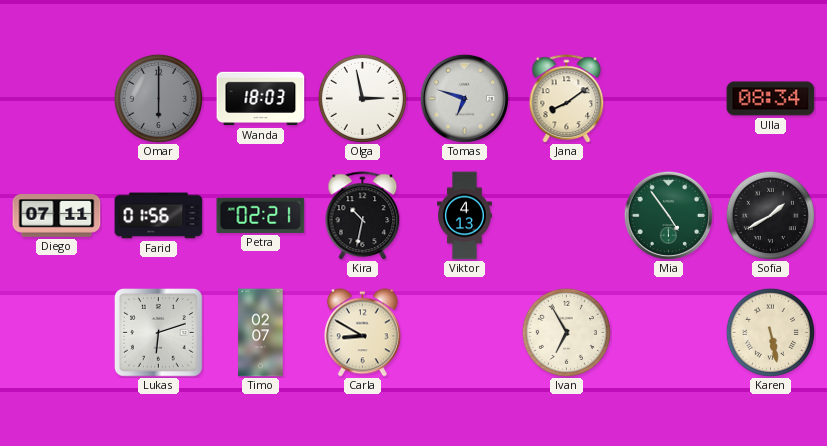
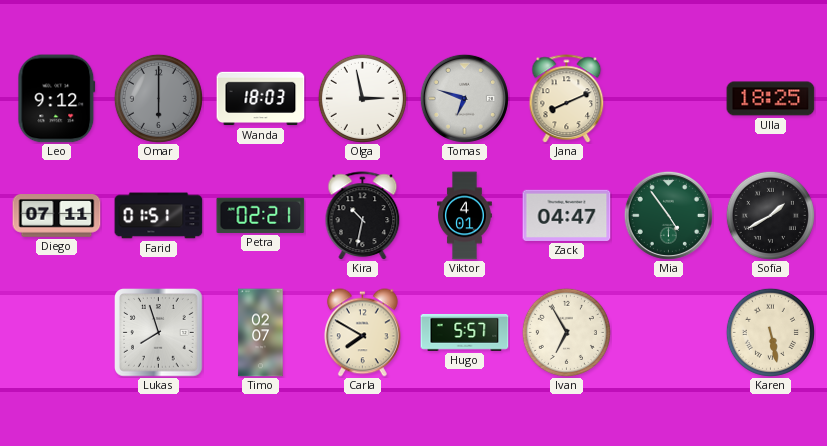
Leo: none -> 9:12 (57, 99)
Jana: 8:09 -> 8:11 (567, 99)
Ulla: 08:34 -> 18:25 (771, 99)
Farid: 01:56 -> 01:51 (159, 216)
Viktor: 4:13 -> 4:01 (465, 216)
Zack: none -> 04:47 (567, 215)
Lukas: 6:12 -> 7:57 (159, 333)
Carla: 8:50 -> 7:50 (362, 333)
Hugo: none -> 5:57 (465, 332)
